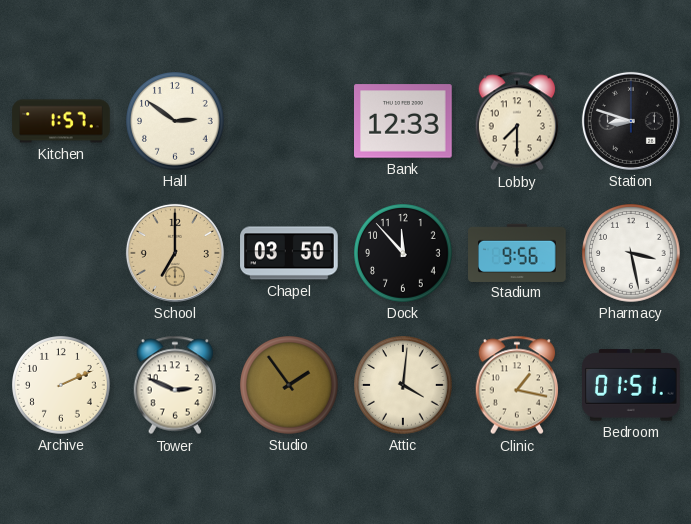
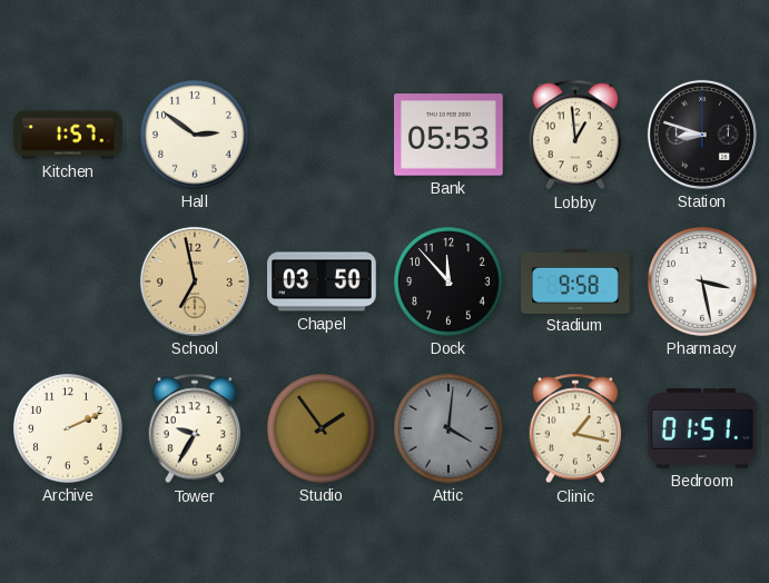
Bank: 12:33 -> 05:53 (448, 135)
Lobby: 7:30 -> 12:59 (575, 135)
School: 7:00 -> 6:58 (195, 281)
Stadium: 9:56 -> 9:58 (575, 280)
Tower: 2:49 -> 9:35 (195, 428)
Attic dial: cream -> grey (450, 429)
